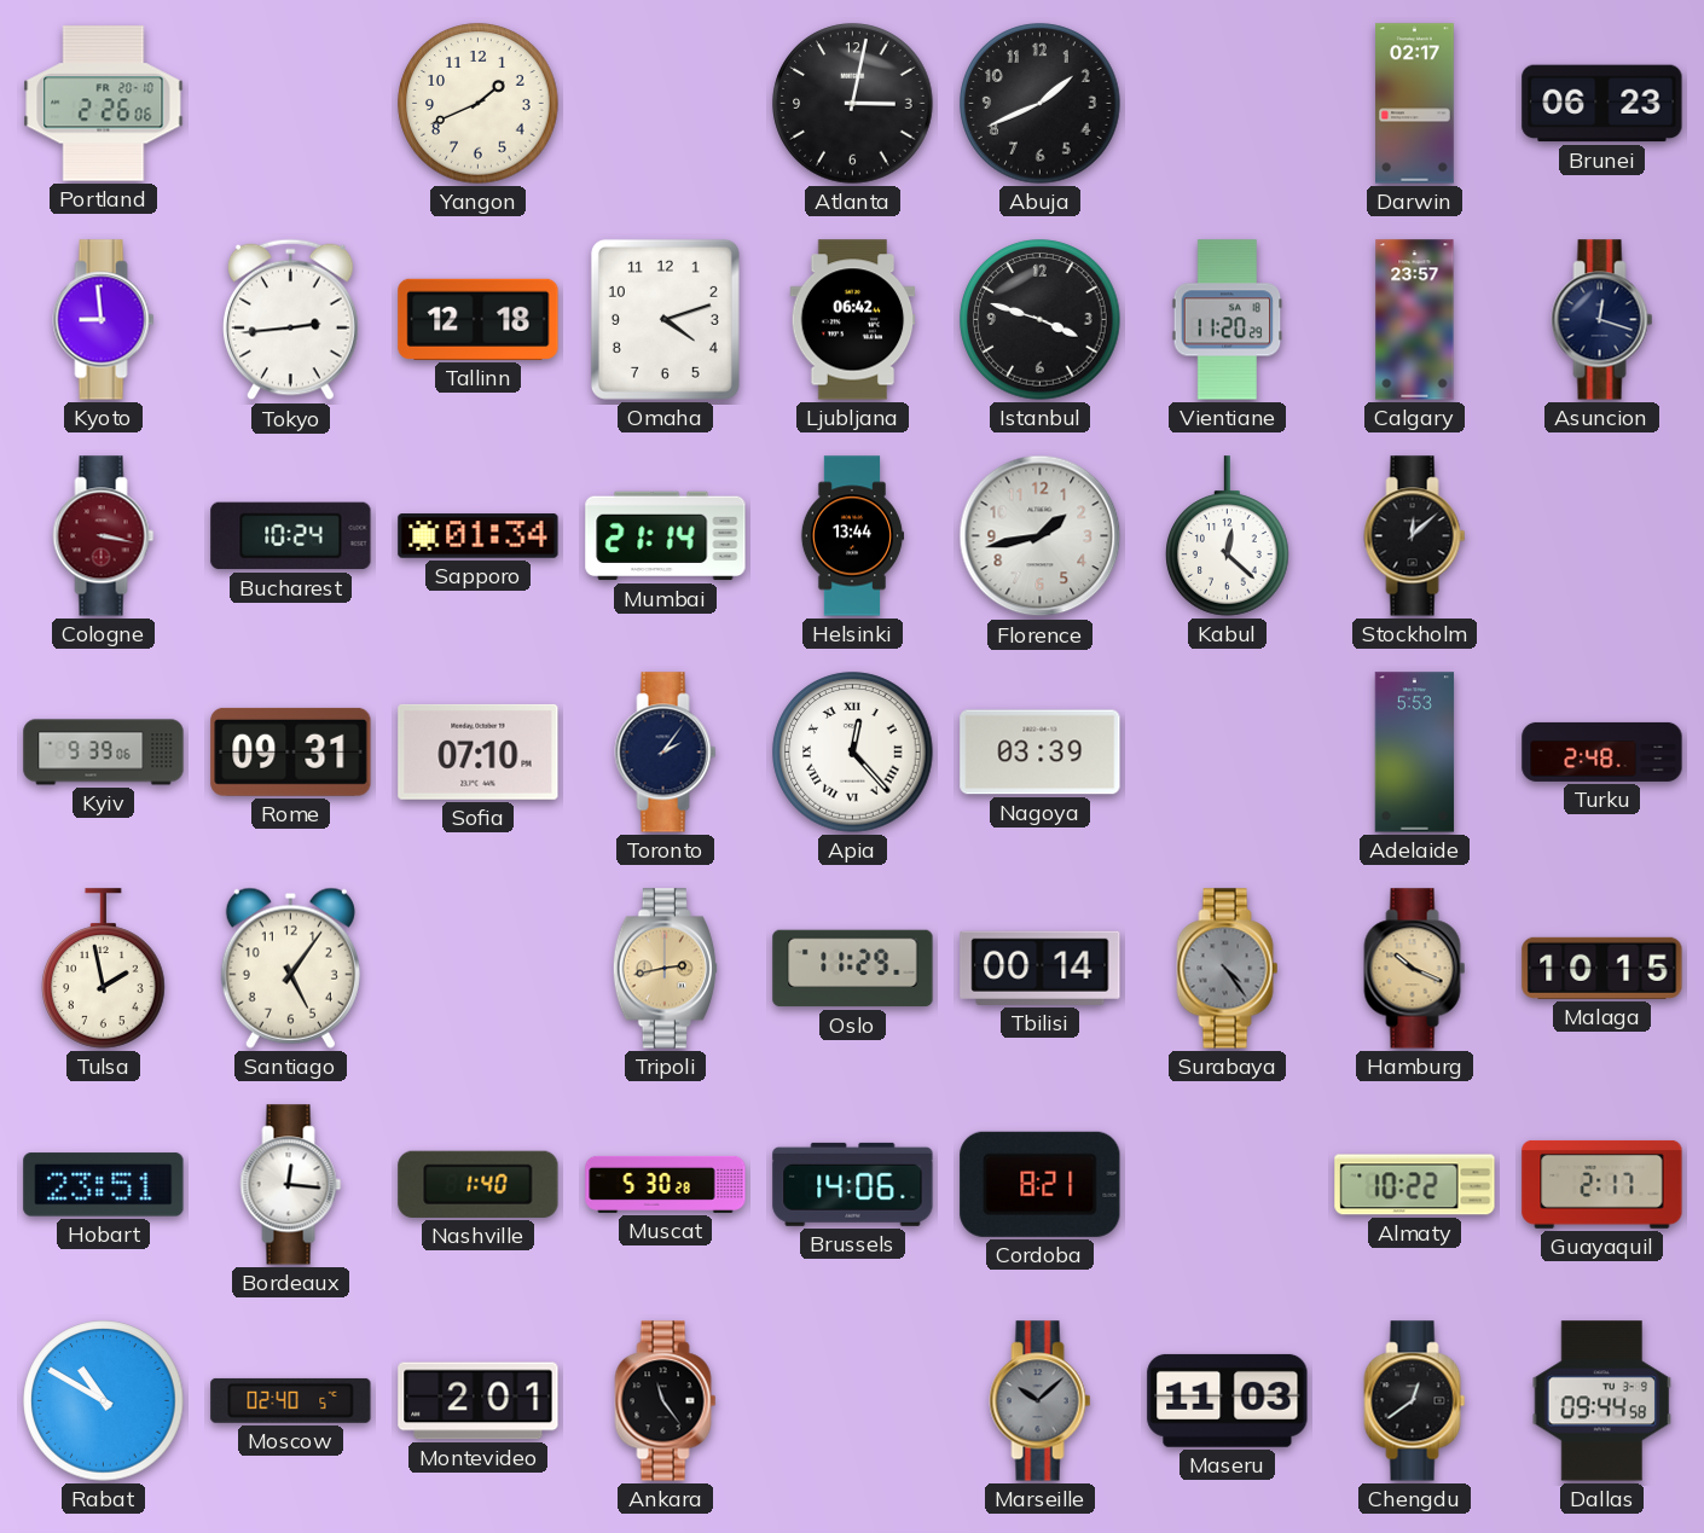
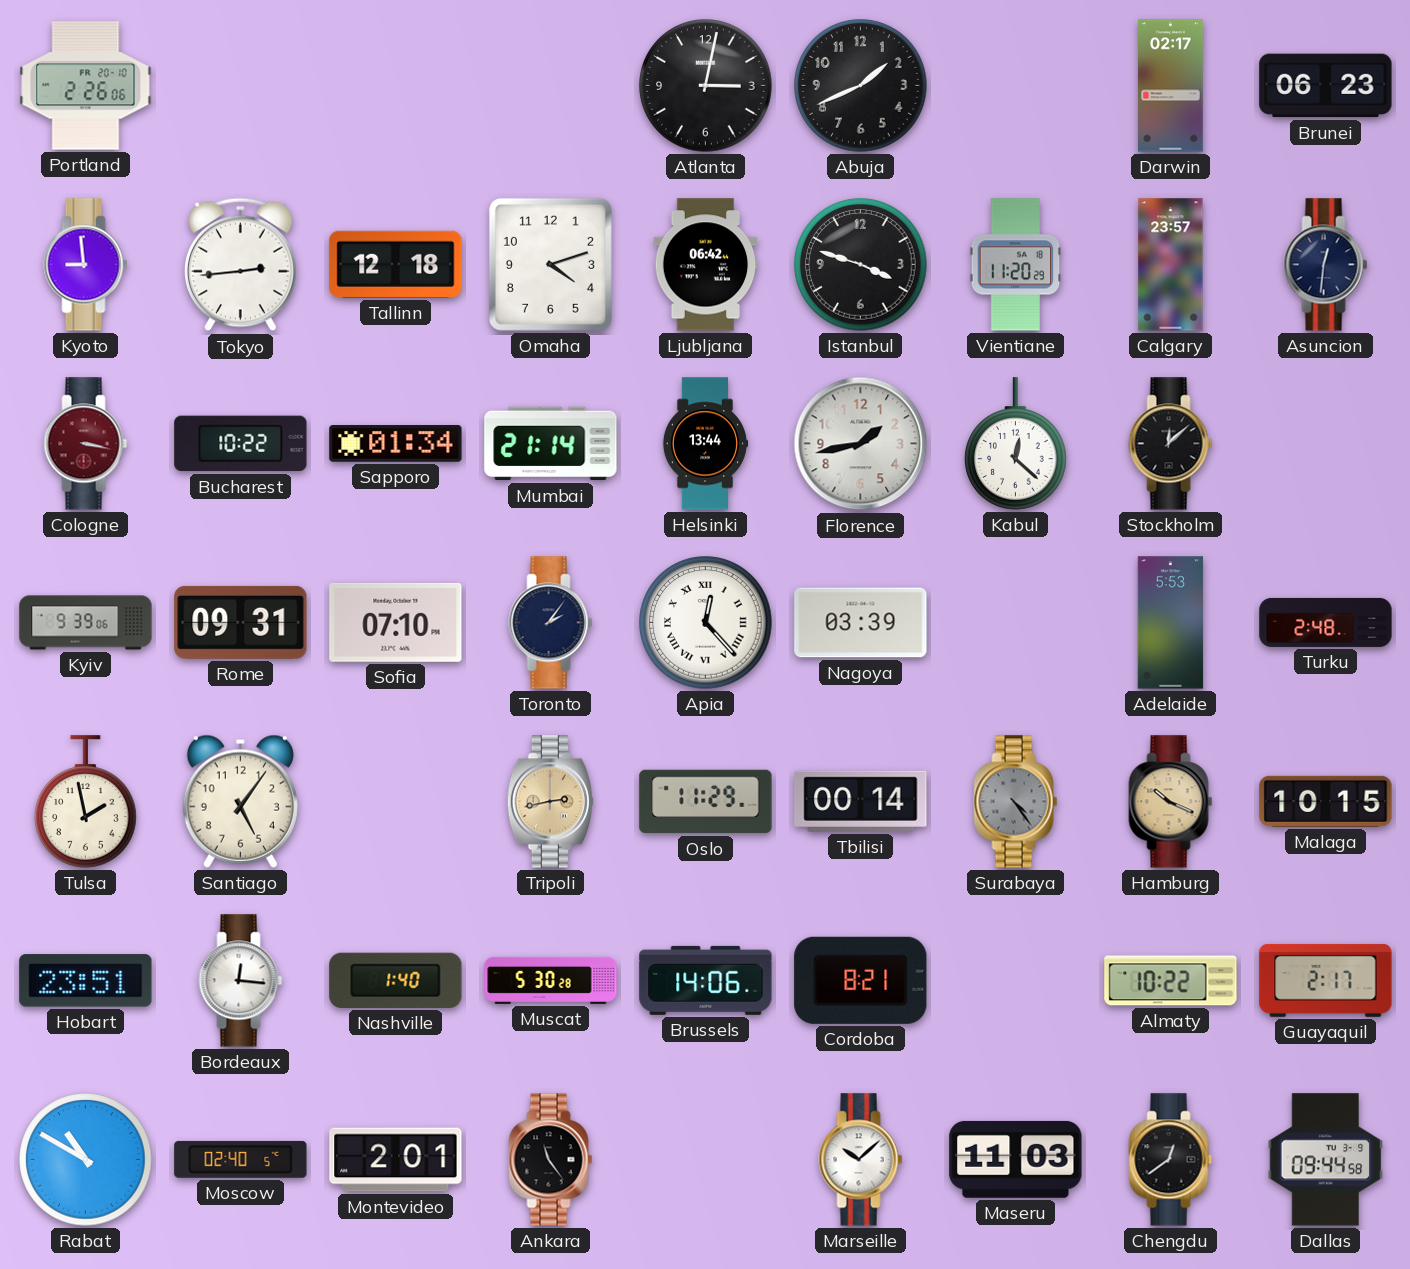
Yangon: 1:41 -> none (479, 104)
Asuncion: 12:18 -> 12:31 (1326, 265)
Bucharest: 10:24 -> 10:22 (241, 444)
Marseille dial: grey -> white (861, 1160)
